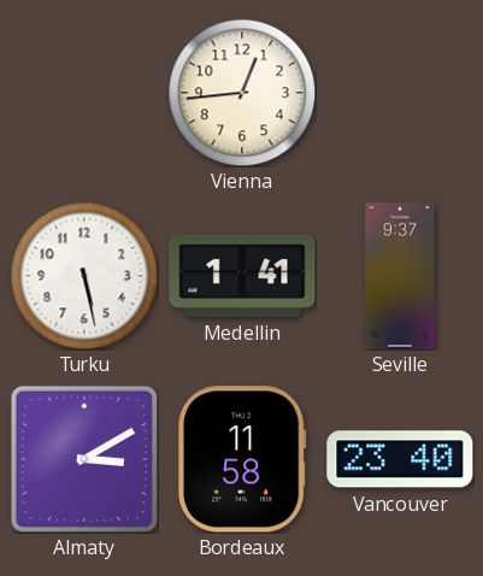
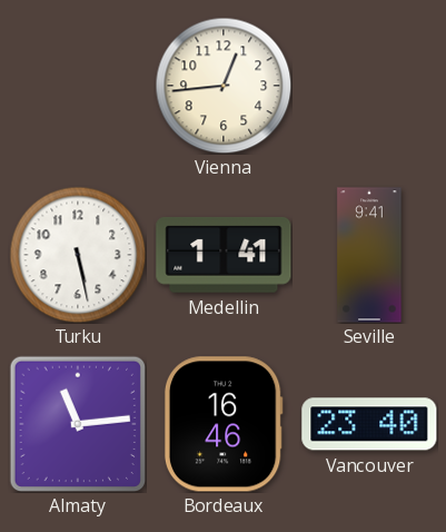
Seville: 9:37 -> 9:41 (369, 255)
Almaty: 3:10 -> 11:14 (77, 423)
Bordeaux: 11:58 -> 16:46 (224, 424)
